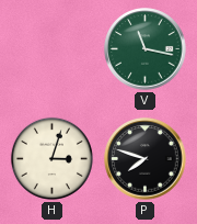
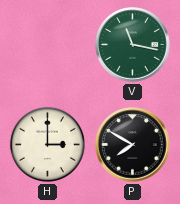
H: 3:03 -> 3:00 (47, 144)
P: 7:48 -> 7:50 (133, 145)
